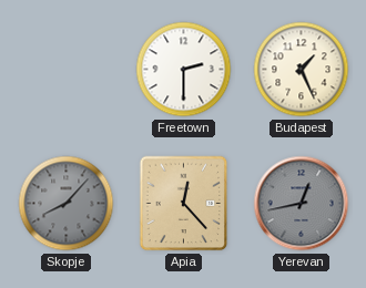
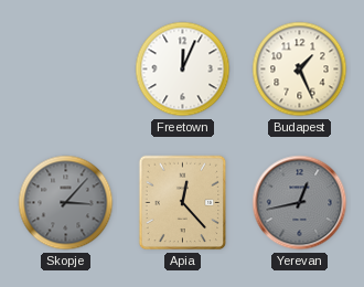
Freetown: 2:30 -> 12:04 (183, 70)
Skopje: 8:07 -> 3:07 (66, 203)
